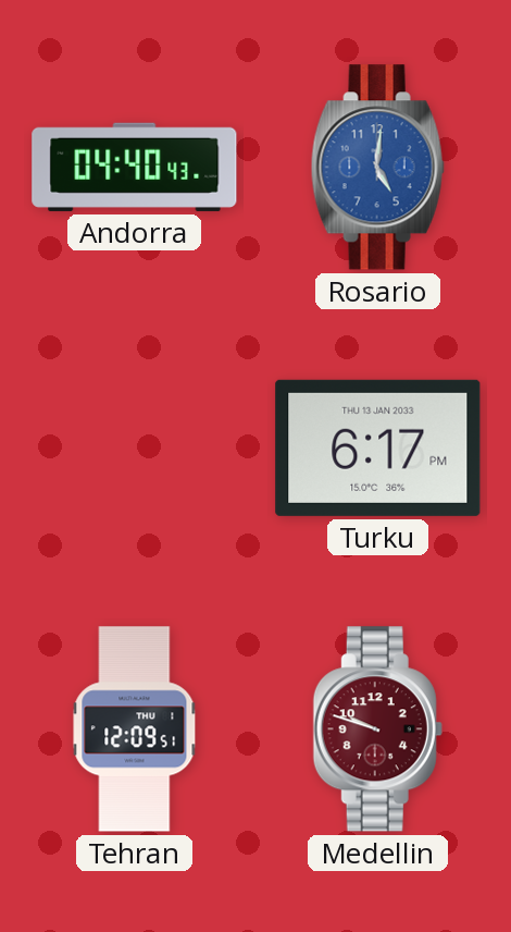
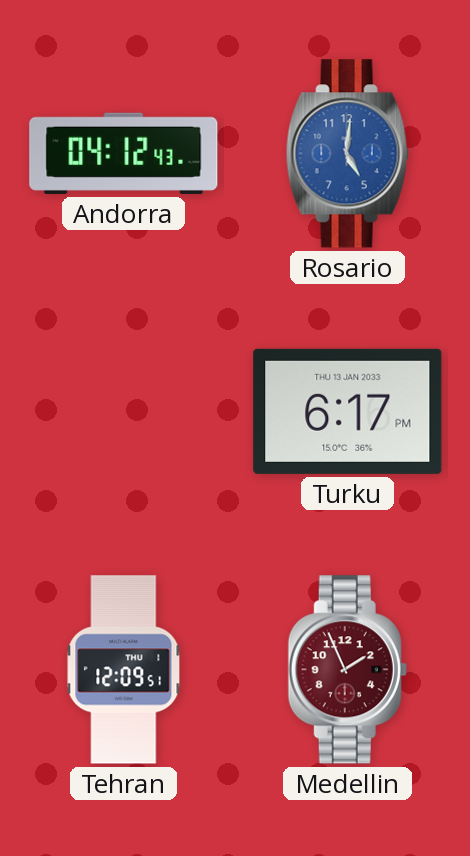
Andorra: 04:40 -> 04:12 (124, 153)
Medellin: 9:48 -> 1:56 (347, 670)
